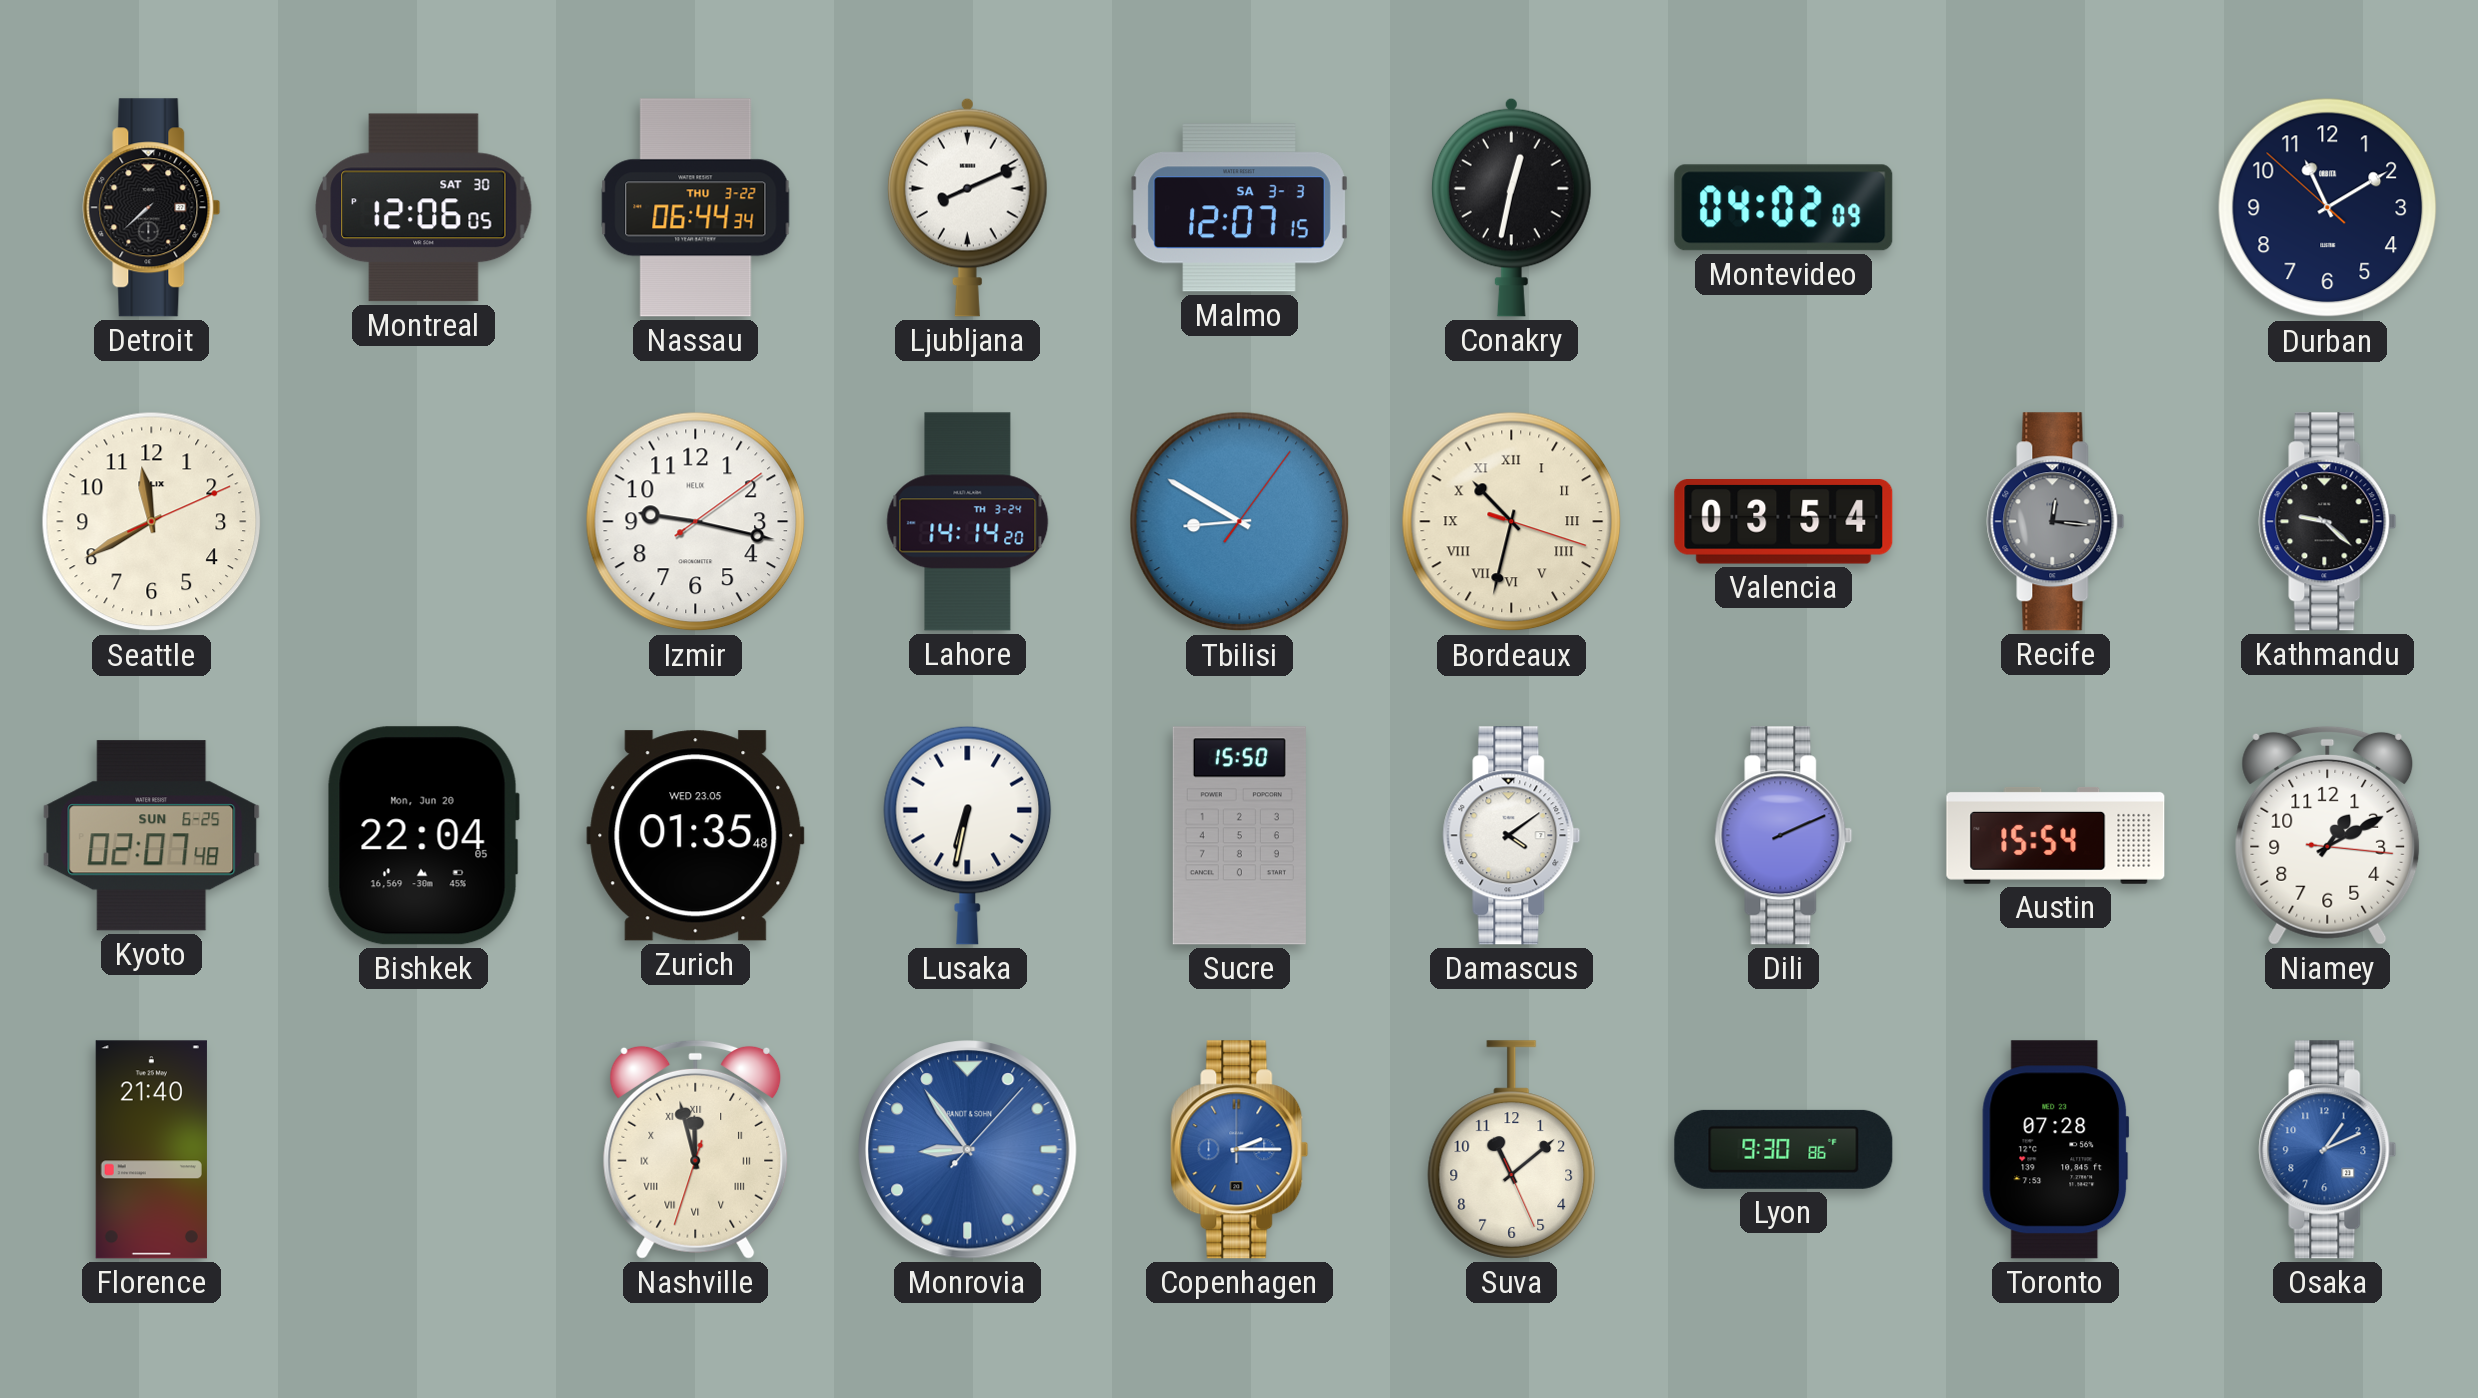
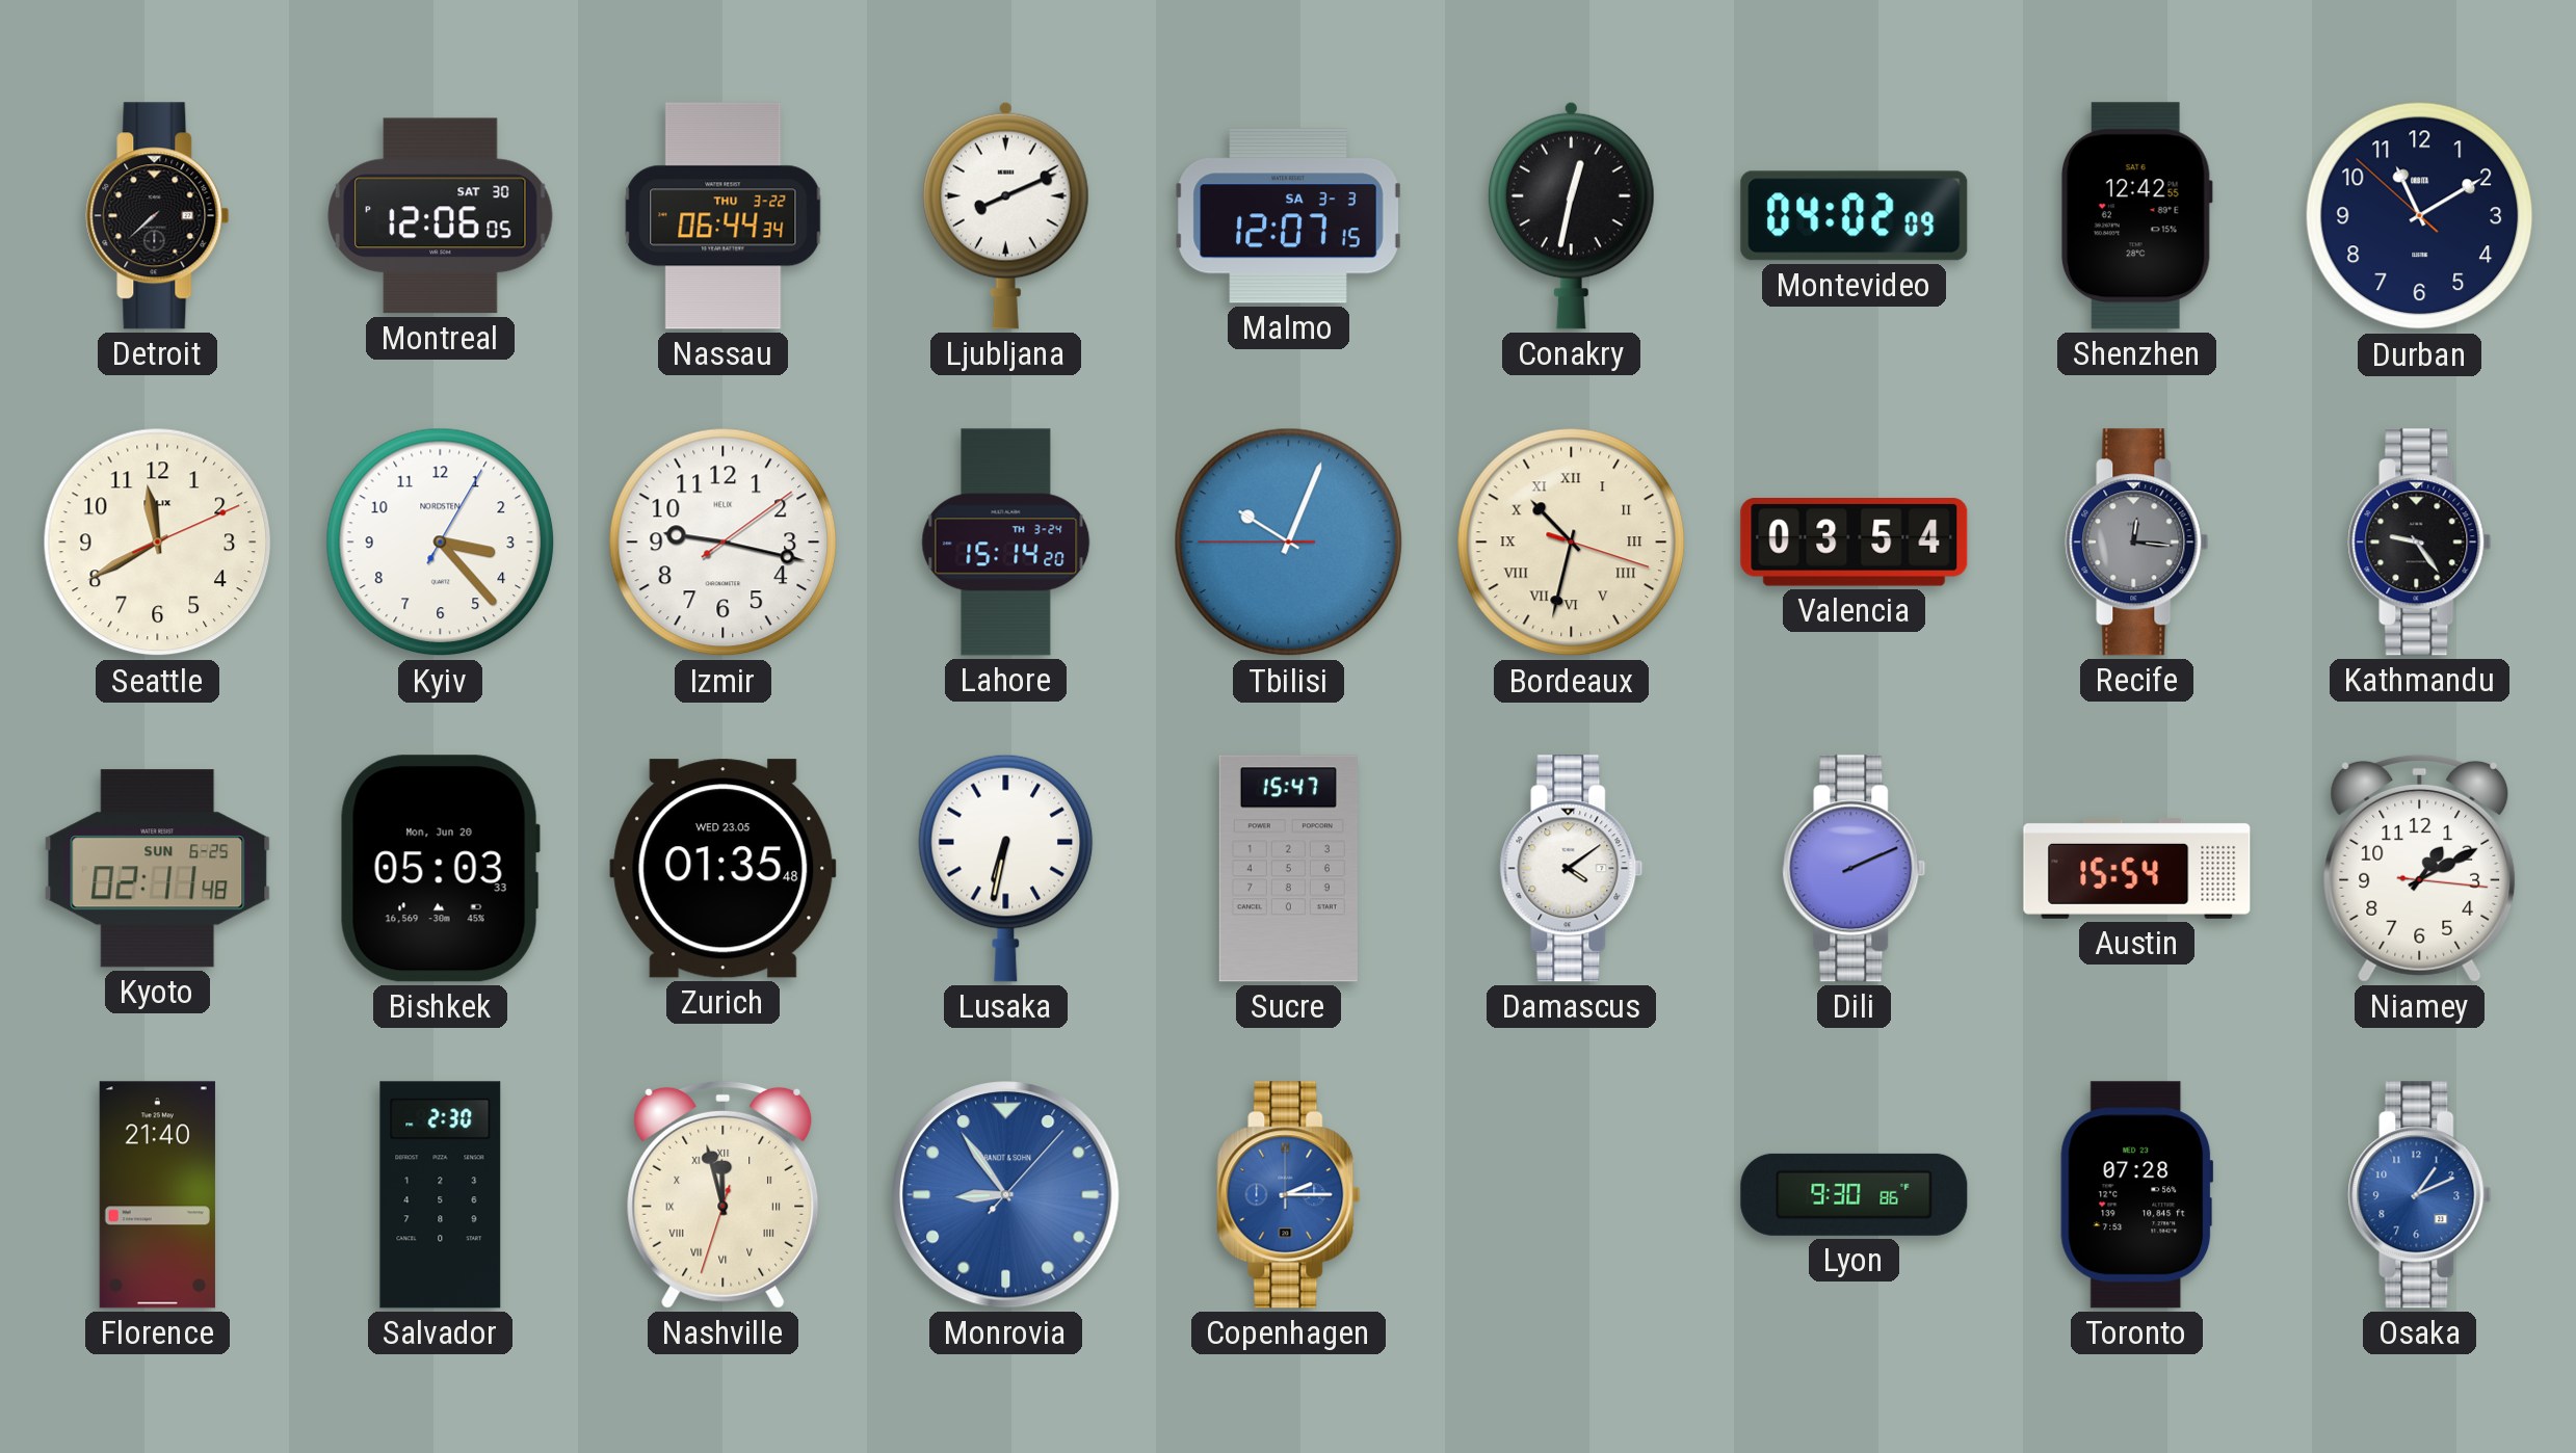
Shenzhen: none -> 12:42 (2136, 216)
Kyiv: none -> 3:23 (441, 543)
Lahore: 14:14 -> 15:14 (1006, 543)
Tbilisi: 8:50 -> 10:03 (1289, 543)
Kathmandu: 9:22 -> 9:24 (2420, 543)
Kyoto: 02:07 -> 02:11 (158, 869)
Bishkek: 22:04 -> 05:03 (440, 869)
Sucre: 15:50 -> 15:47 (1288, 869)
Salvador: none -> 2:30 (441, 1195)
Suva: 11:08 -> none (1512, 1150)
